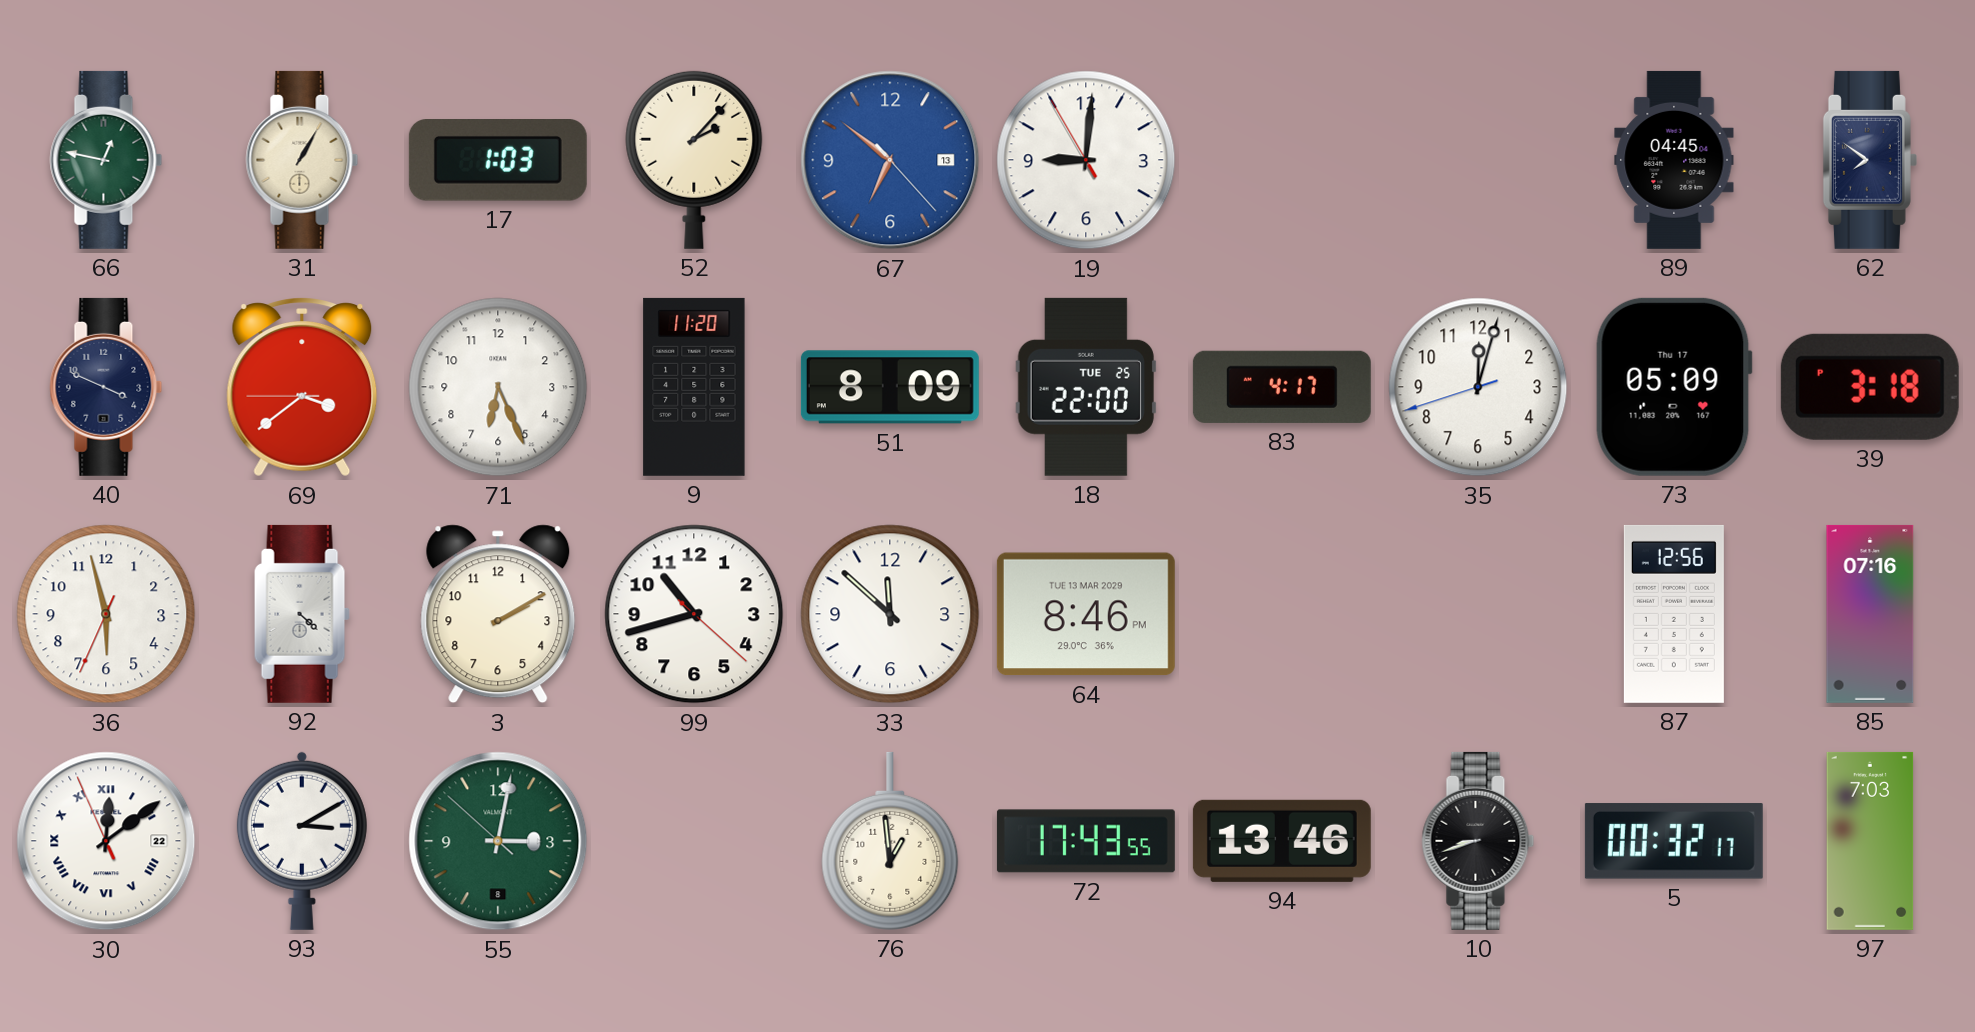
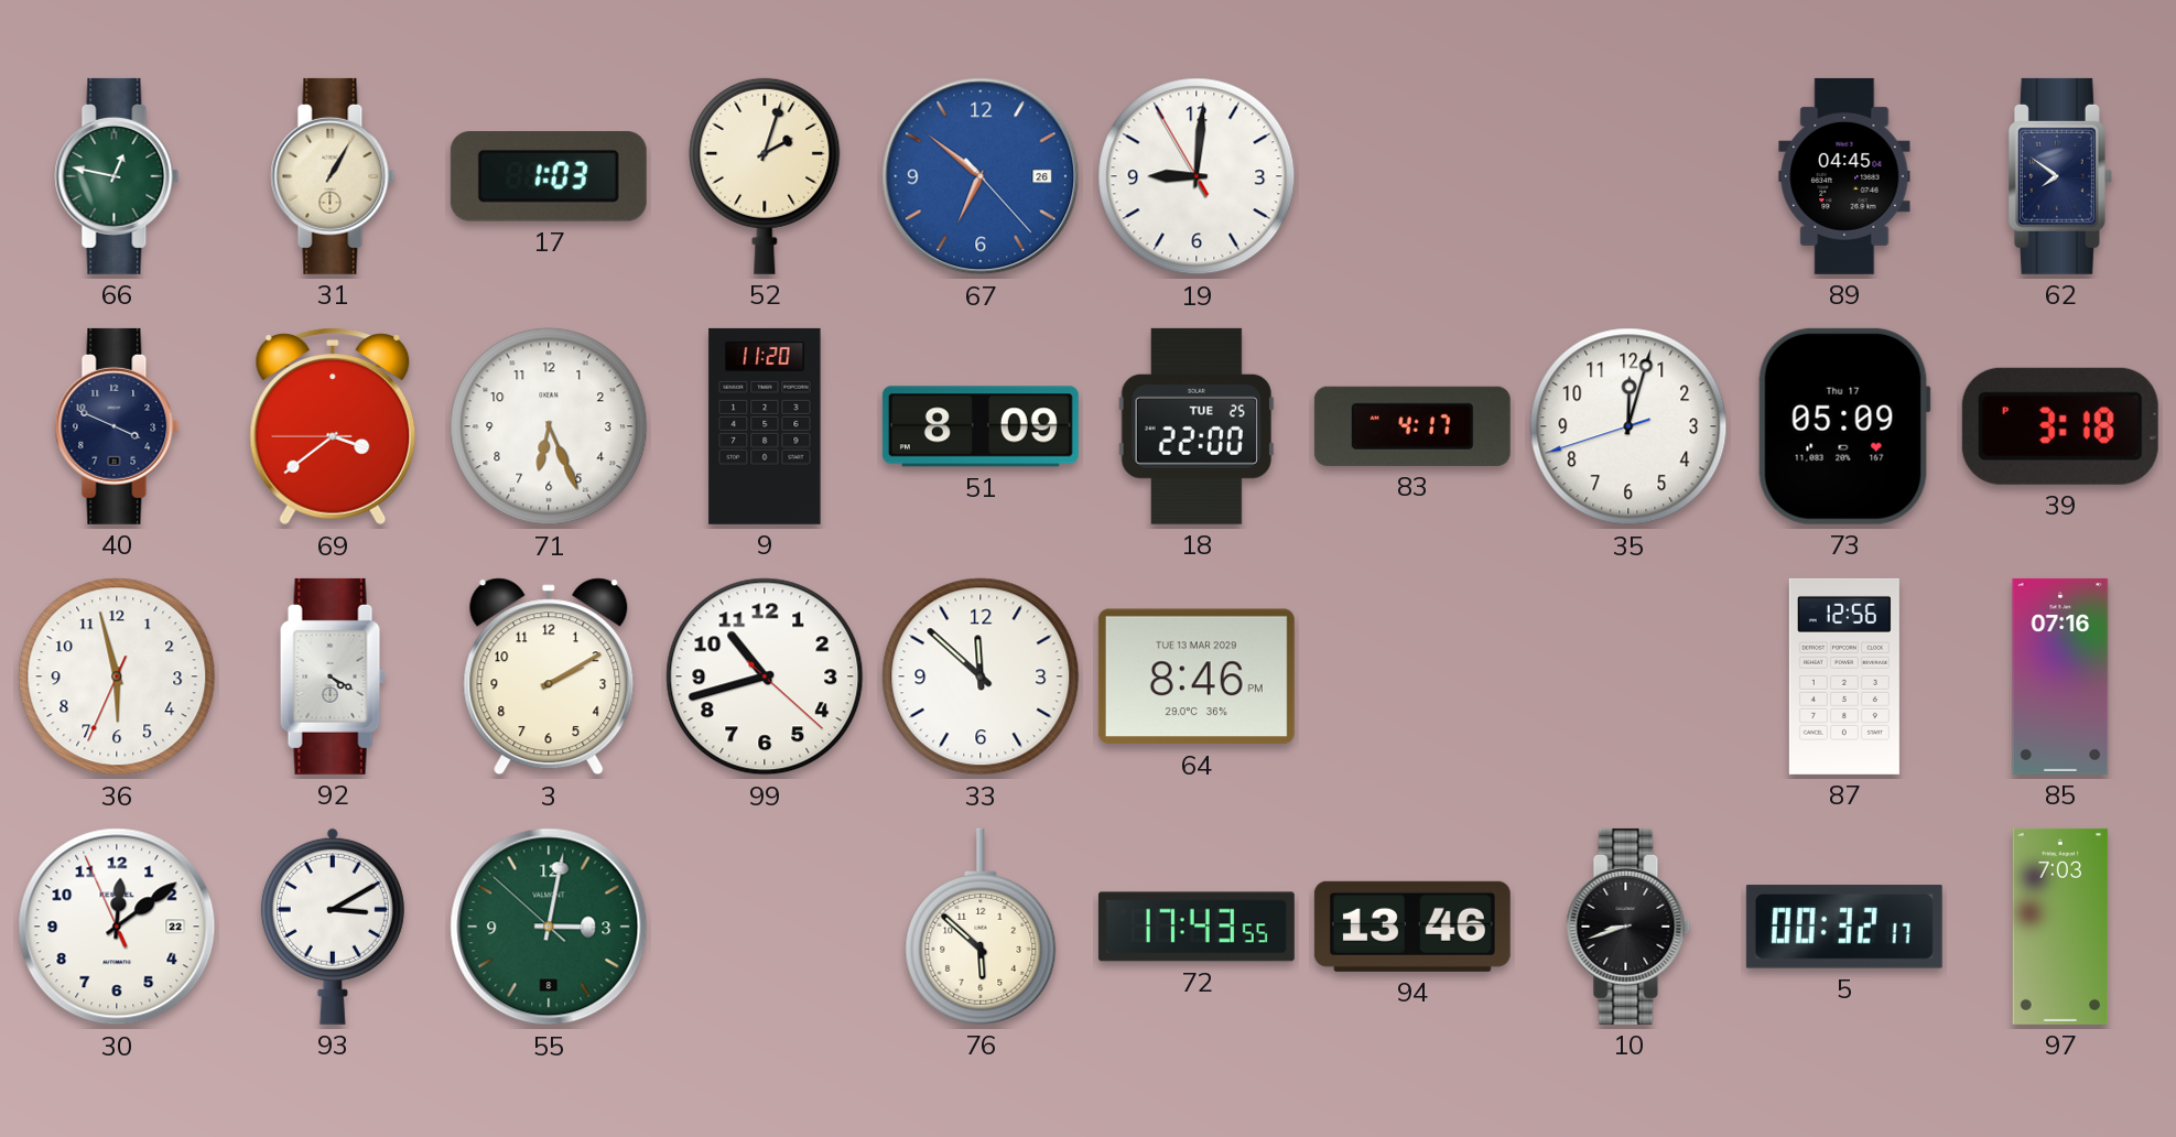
52: 2:07 -> 2:03 (765, 176)
67 date: 13 -> 26 (981, 176)
92: 4:22 -> 4:20 (333, 676)
30 numerals: Roman -> Arabic (117, 927)
76: 12:59 -> 5:52 (981, 927)
